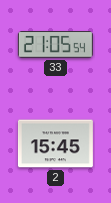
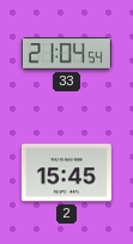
33: 21:05 -> 21:04 (66, 54)
